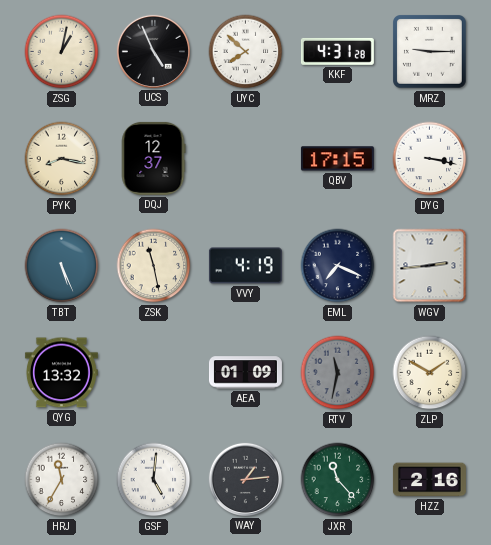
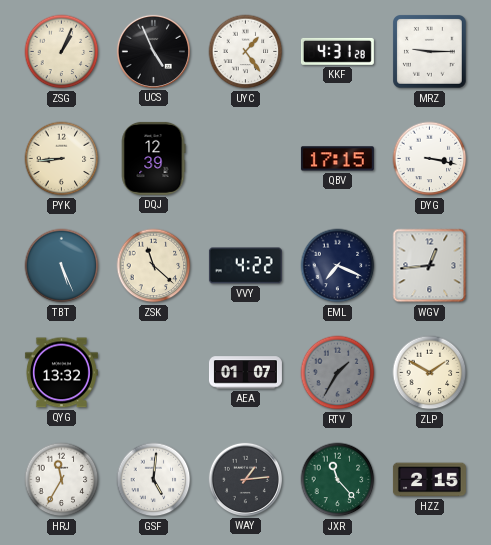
ZSG: 1:02 -> 1:04 (62, 52)
UYC: 7:52 -> 1:24 (246, 52)
PYK: 8:17 -> 8:44 (62, 159)
DQJ: 12:37 -> 12:39 (153, 158)
ZSK: 11:28 -> 11:22 (154, 266)
VVY: 4:19 -> 4:22 (245, 266)
WGV: 2:44 -> 12:44 (430, 266)
AEA: 01:09 -> 01:07 (245, 373)
RTV: 11:32 -> 1:35 (338, 373)
HZZ: 2:16 -> 2:15 (429, 480)
